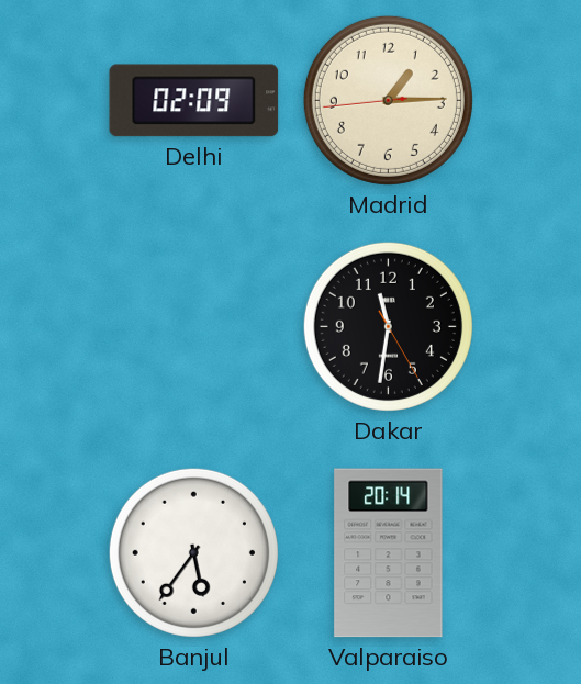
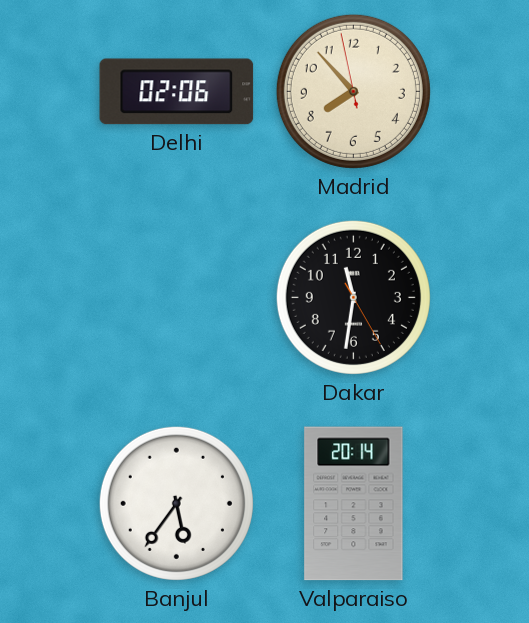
Delhi: 02:09 -> 02:06 (177, 92)
Madrid: 1:14 -> 7:52 (353, 91)
